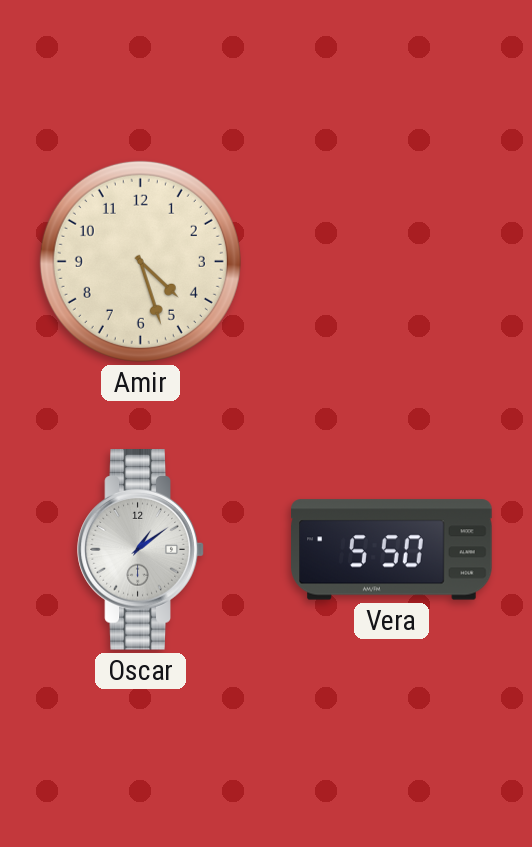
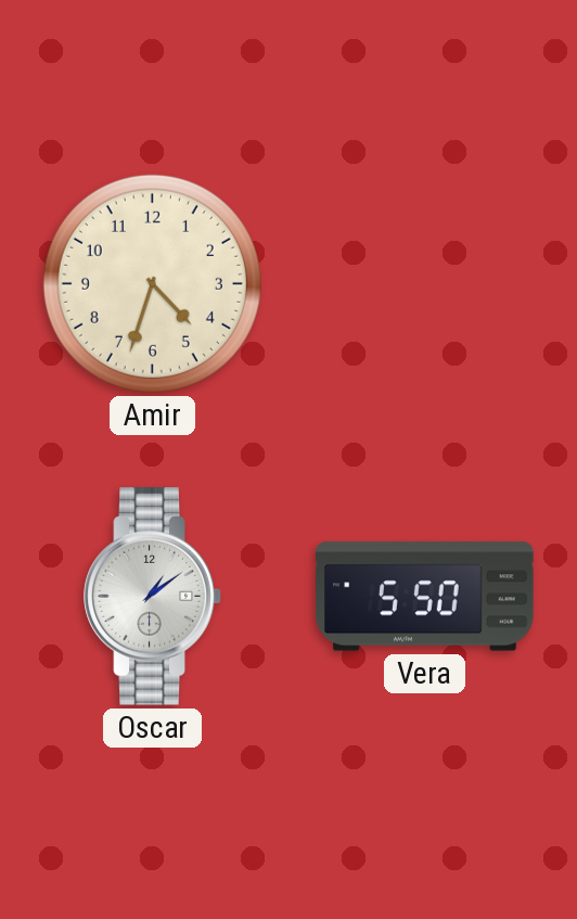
Amir: 4:27 -> 4:33 (152, 283)
